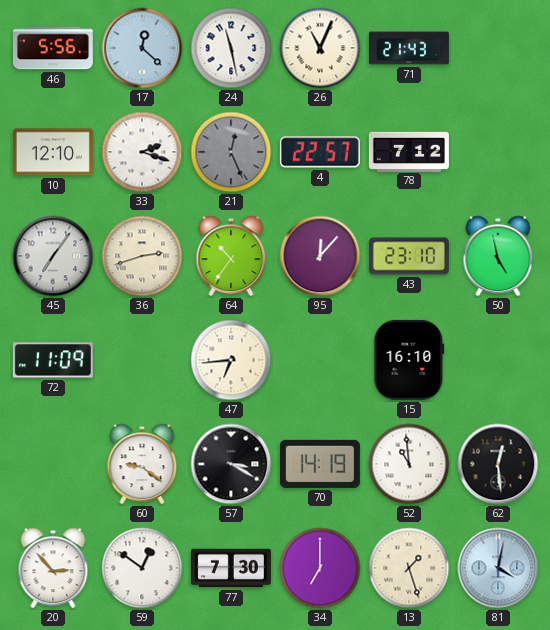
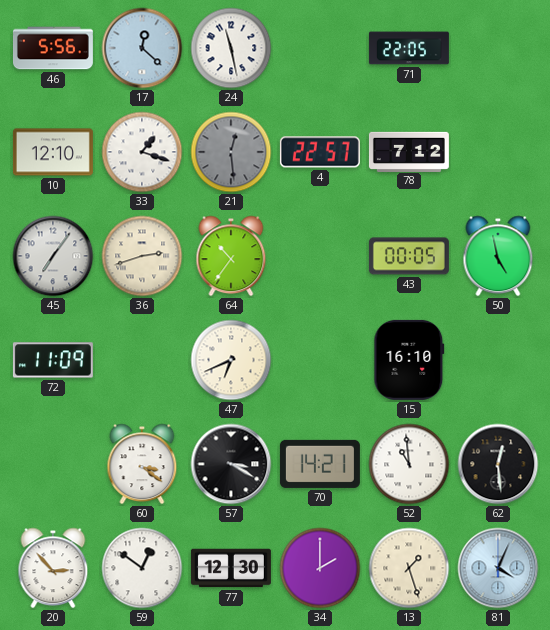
26: 11:04 -> none (320, 48)
71: 21:43 -> 22:05 (409, 48)
33: 2:18 -> 1:18 (142, 152)
21: 12:26 -> 12:29 (231, 152)
95: 12:07 -> none (320, 256)
43: 23:10 -> 00:05 (409, 256)
47: 6:44 -> 6:41 (231, 360)
60: 9:21 -> 3:21 (142, 464)
70: 14:19 -> 14:21 (320, 464)
77: 7:30 -> 12:30 (231, 568)
34: 7:00 -> 2:00 (320, 568)
81: 4:02 -> 4:04 (498, 568)
